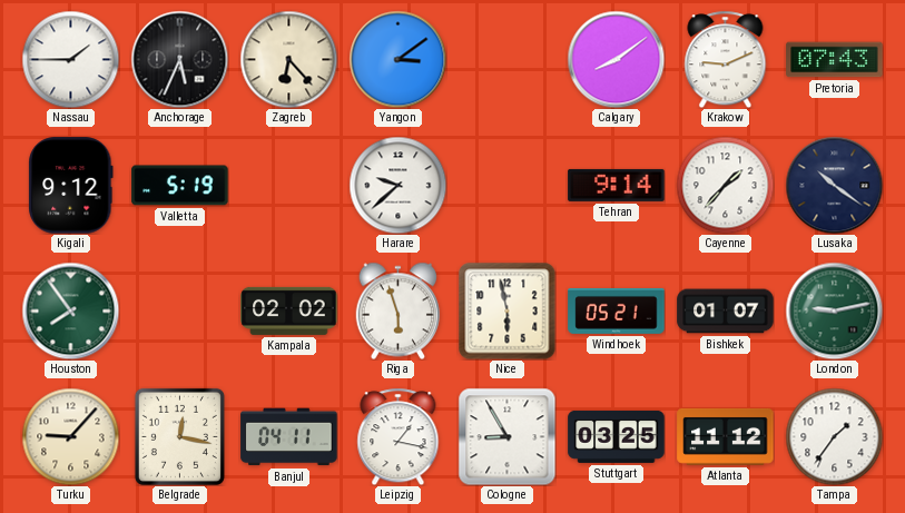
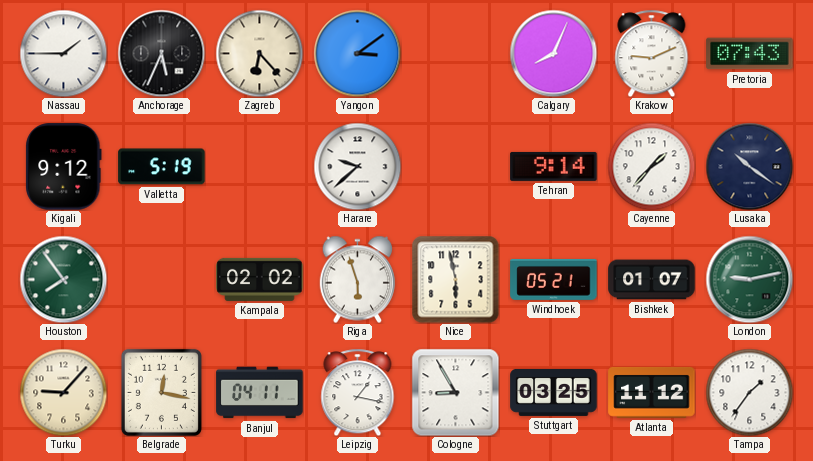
Calgary: 8:09 -> 8:04 (553, 53)
